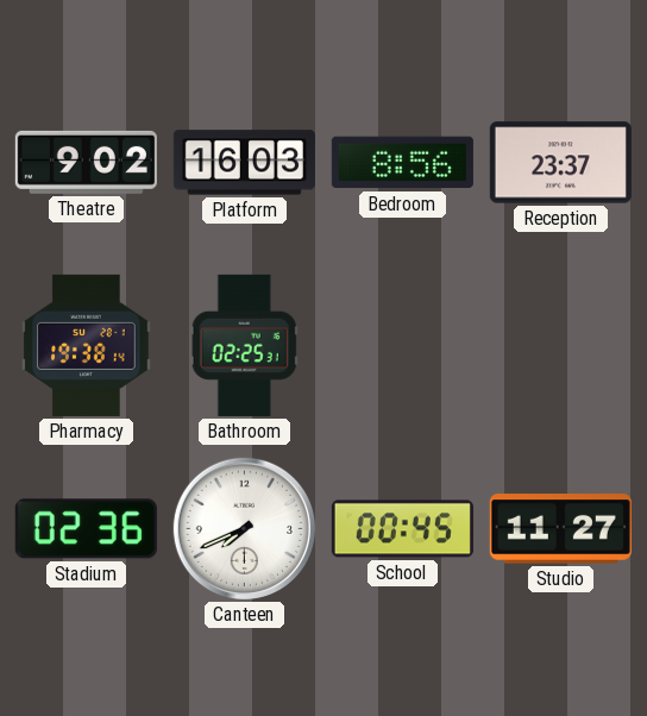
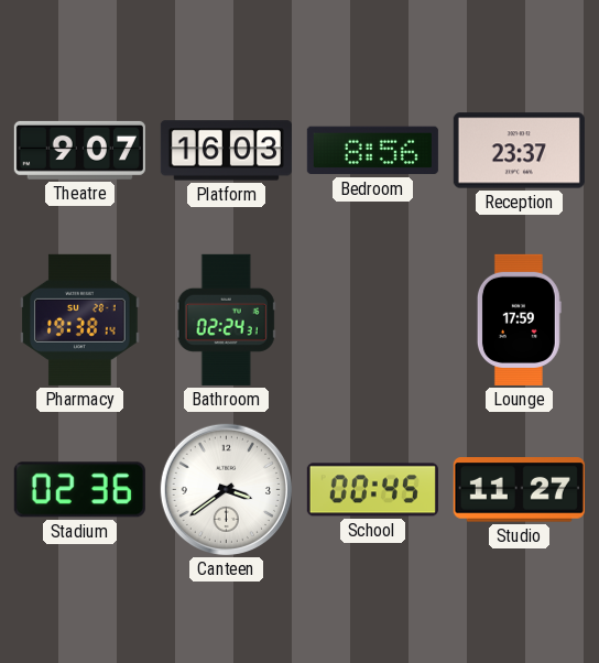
Theatre: 9:02 -> 9:07 (79, 150)
Bathroom: 02:25 -> 02:24 (226, 319)
Lounge: none -> 17:59 (519, 319)
Canteen: 7:41 -> 3:39 (226, 489)
